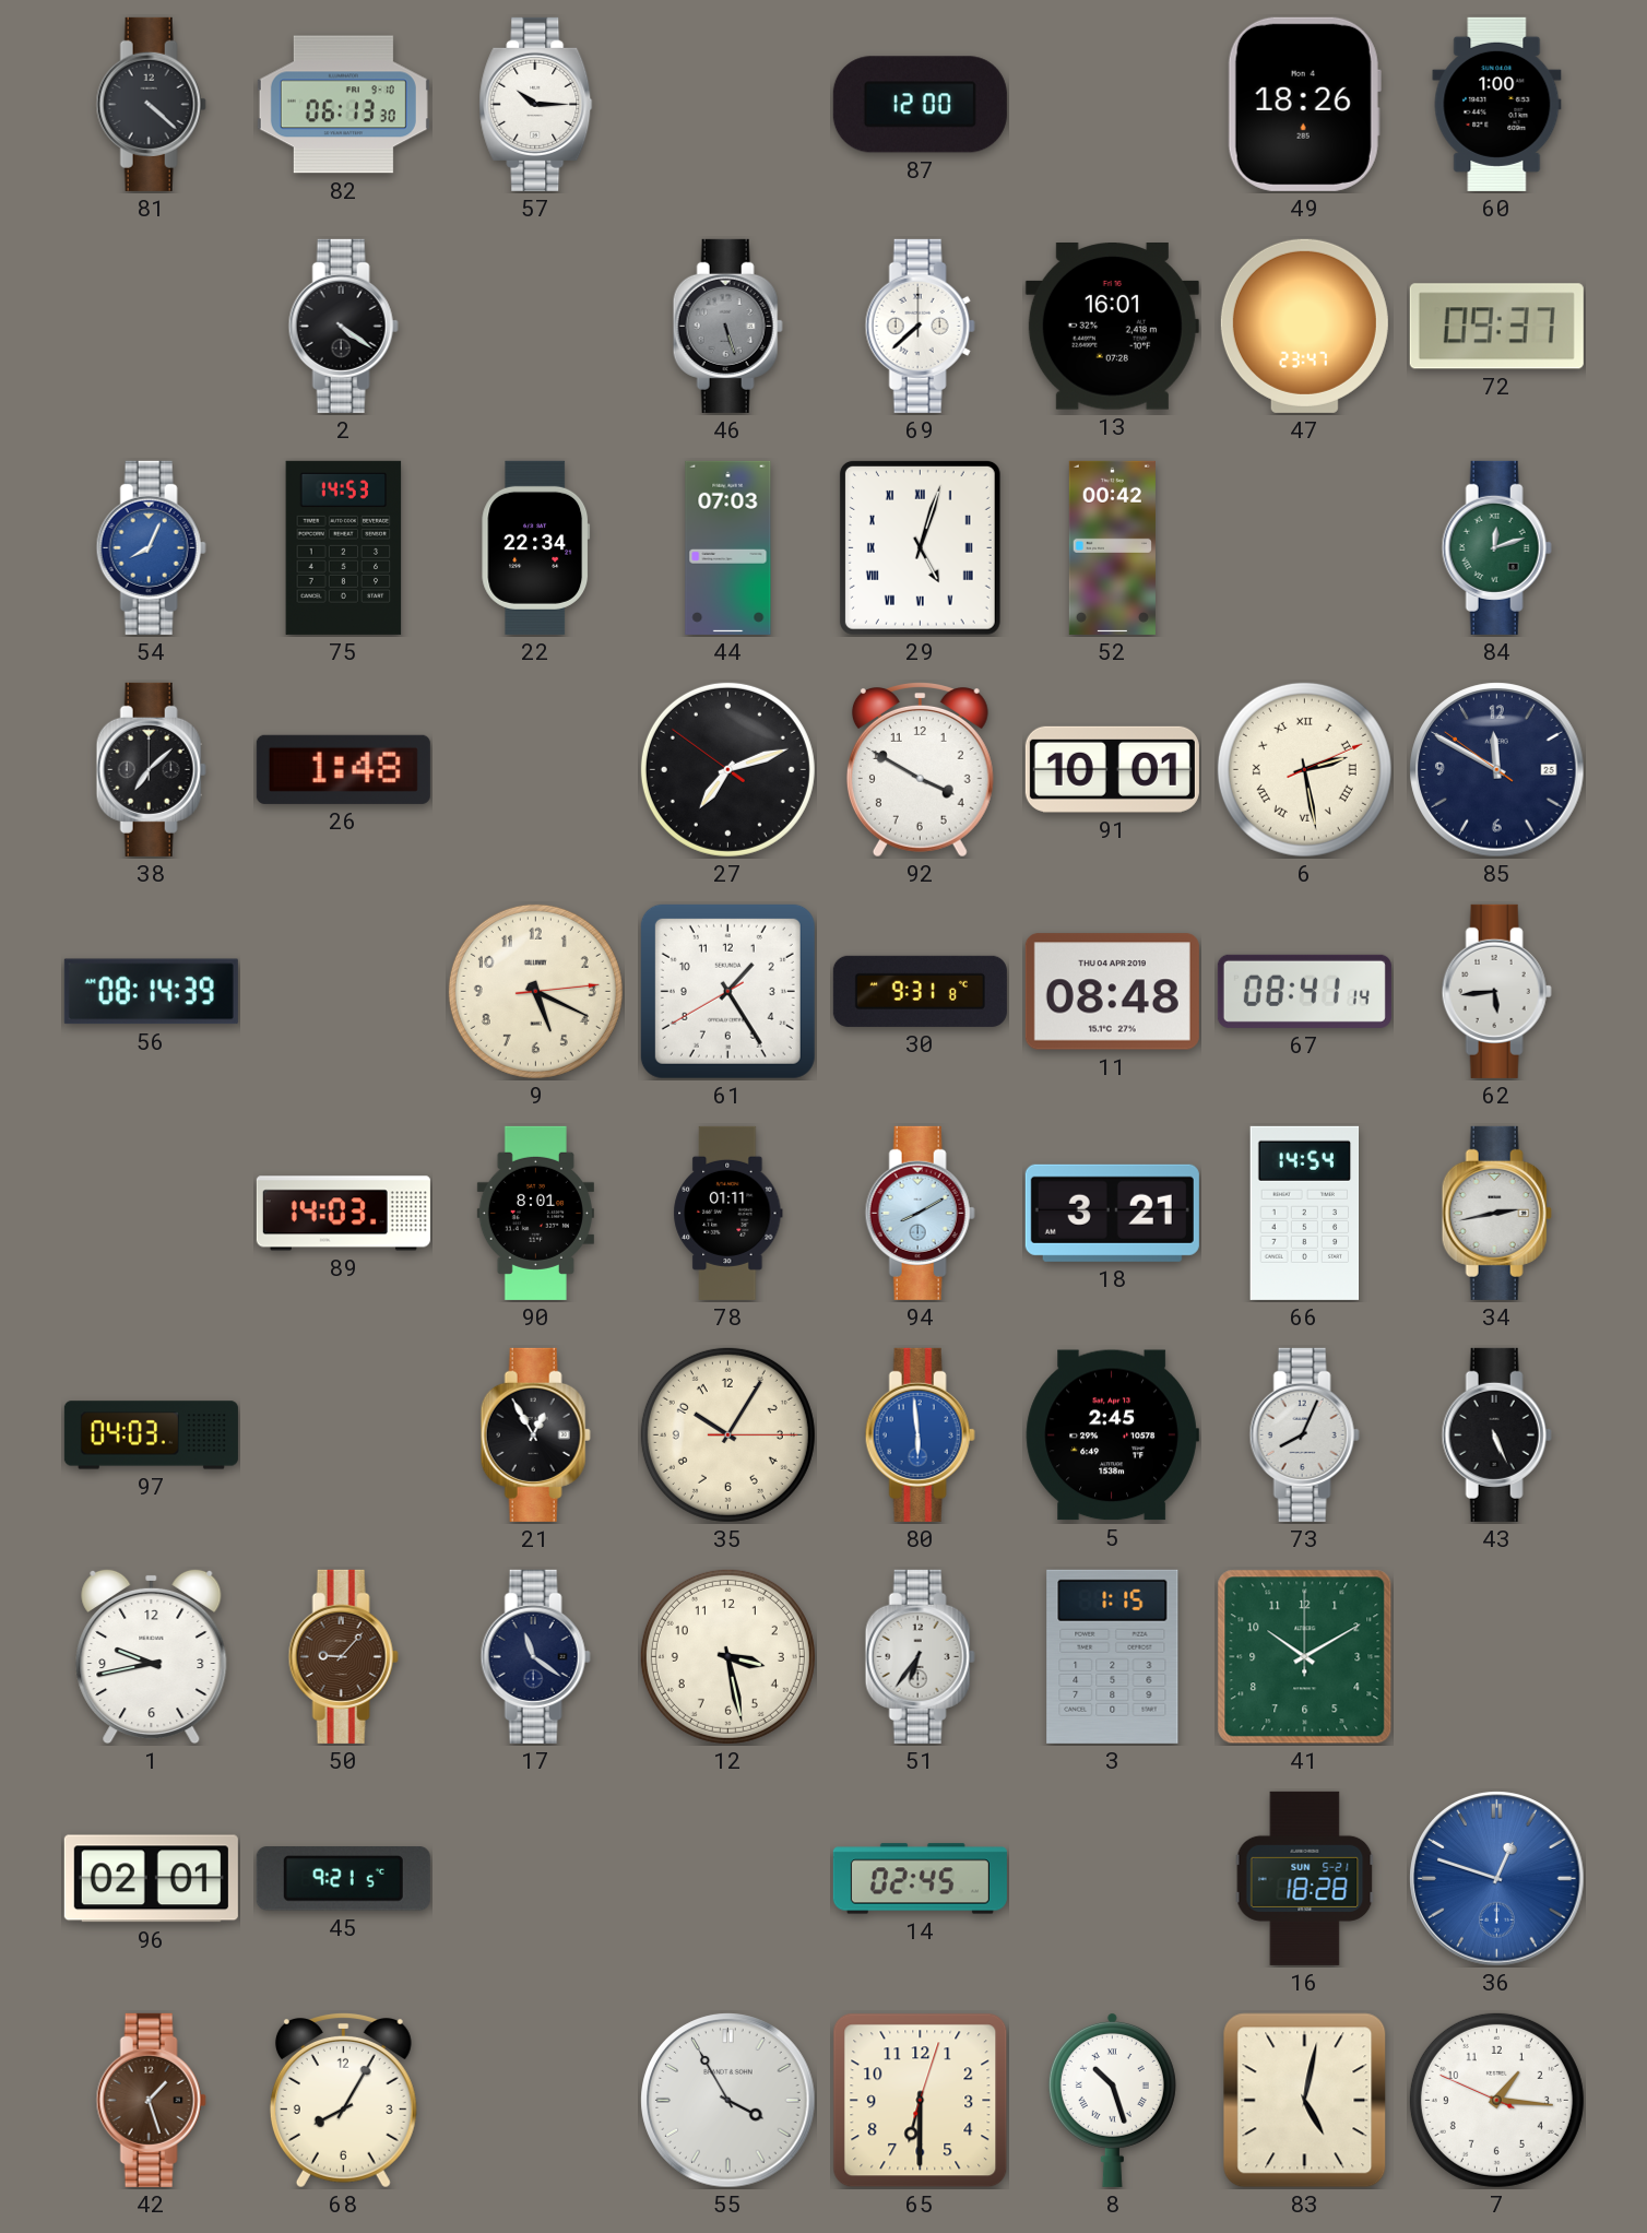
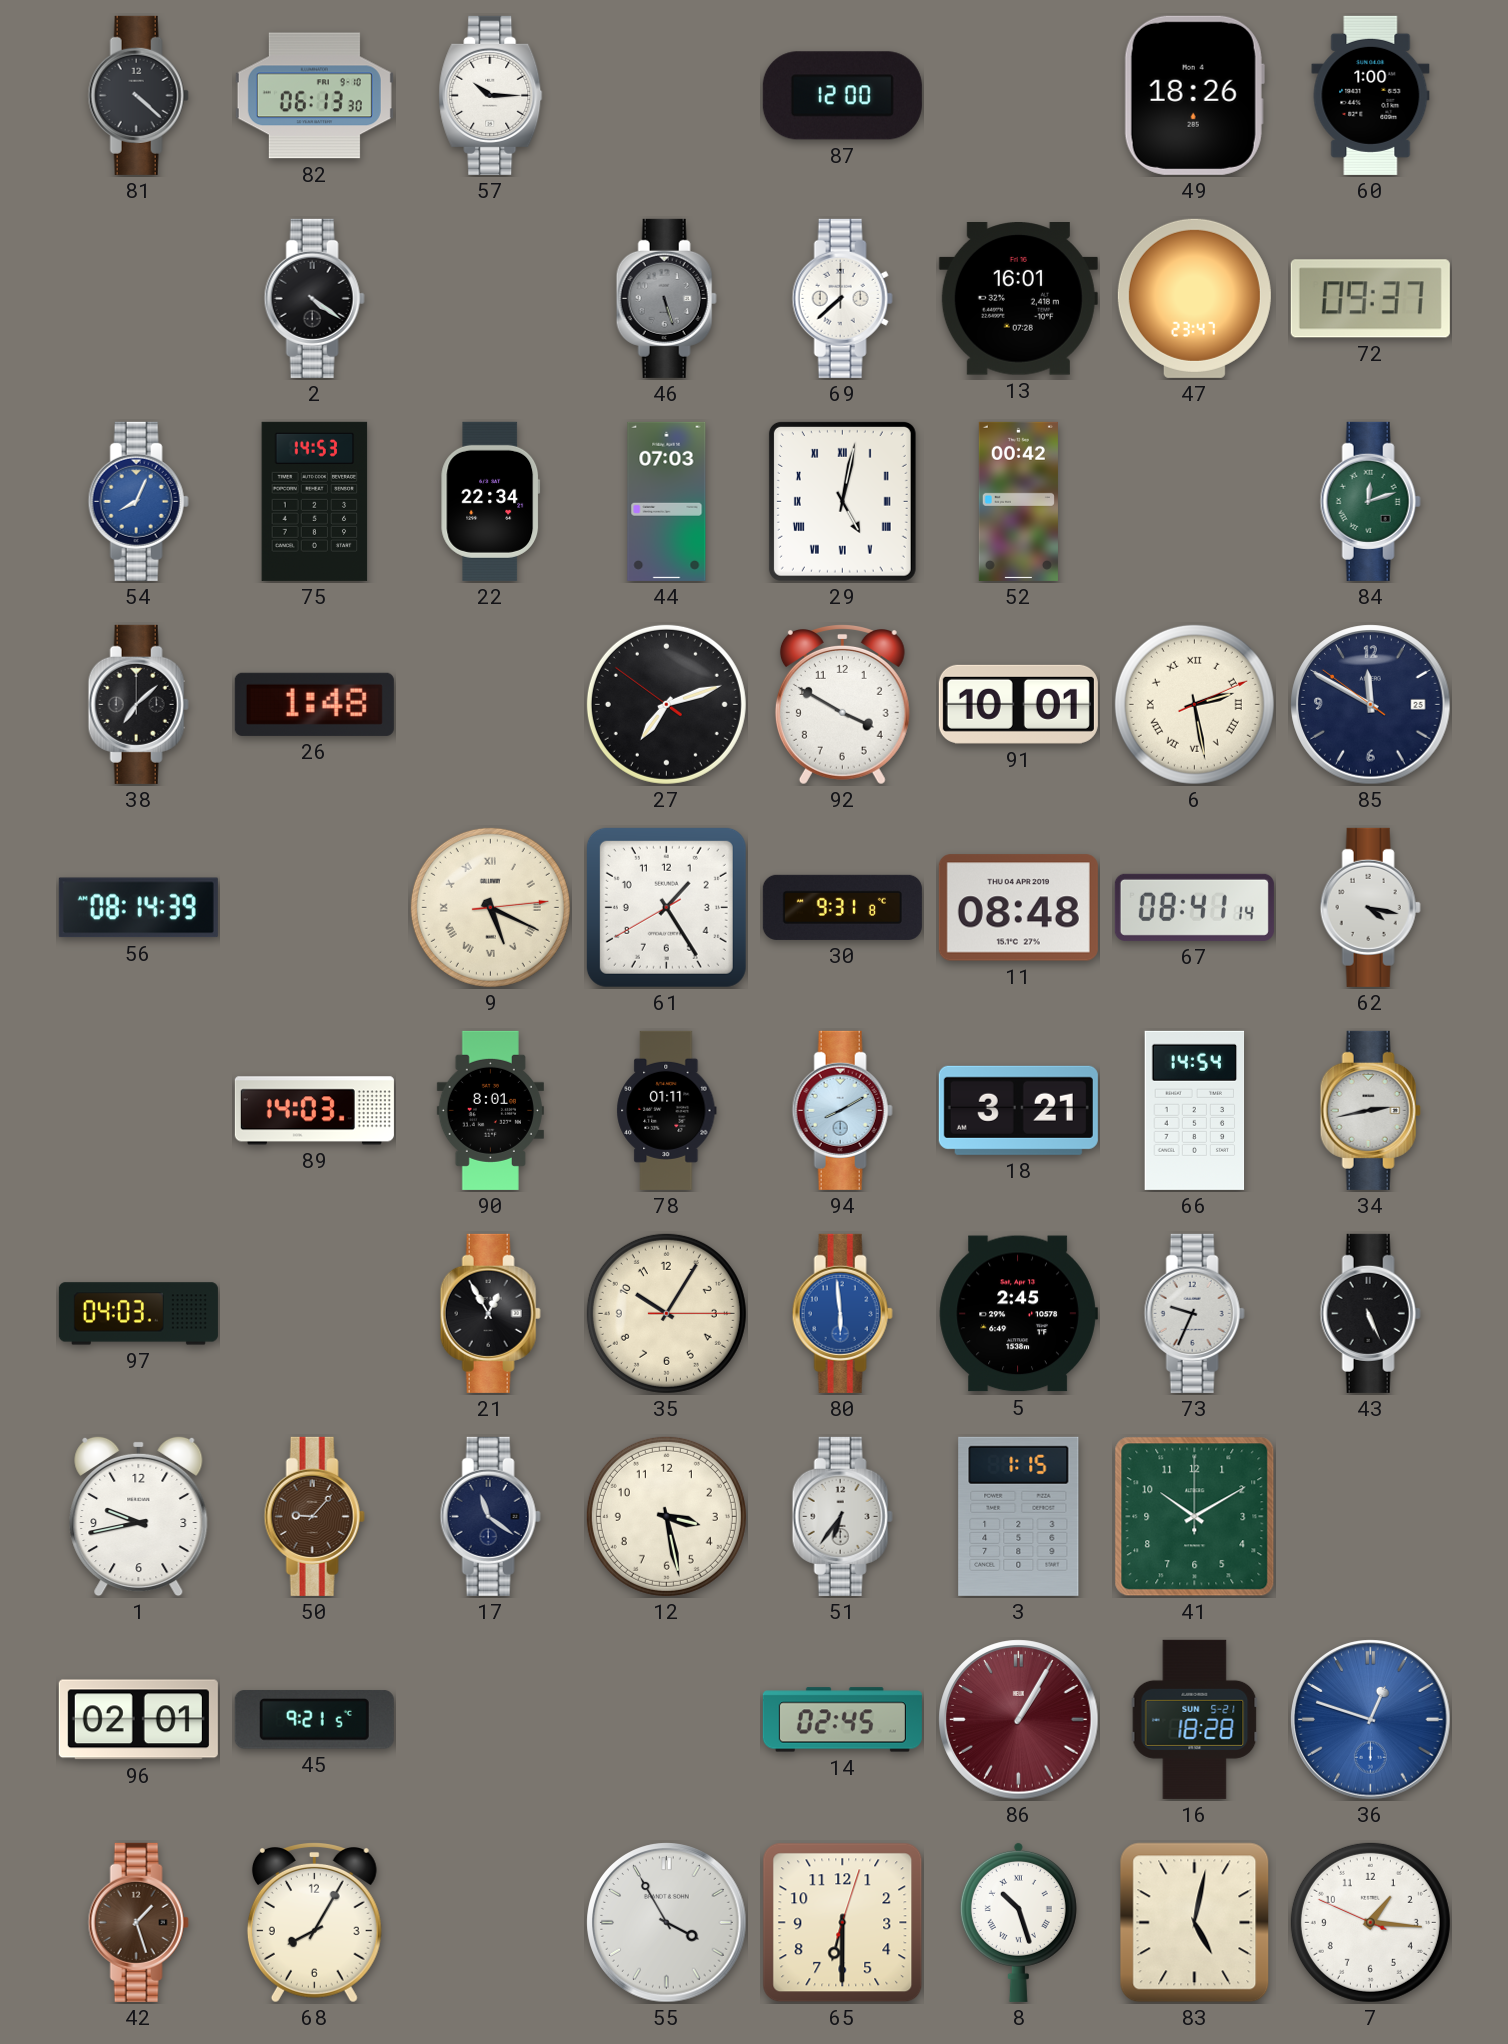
29: 5:03 -> 5:02 (842, 501)
9 numerals: Arabic -> Roman (490, 907)
62: 5:44 -> 4:17 (1370, 907)
73: 8:04 -> 9:34 (1194, 1313)
86: none -> 1:05 (1019, 1720)
